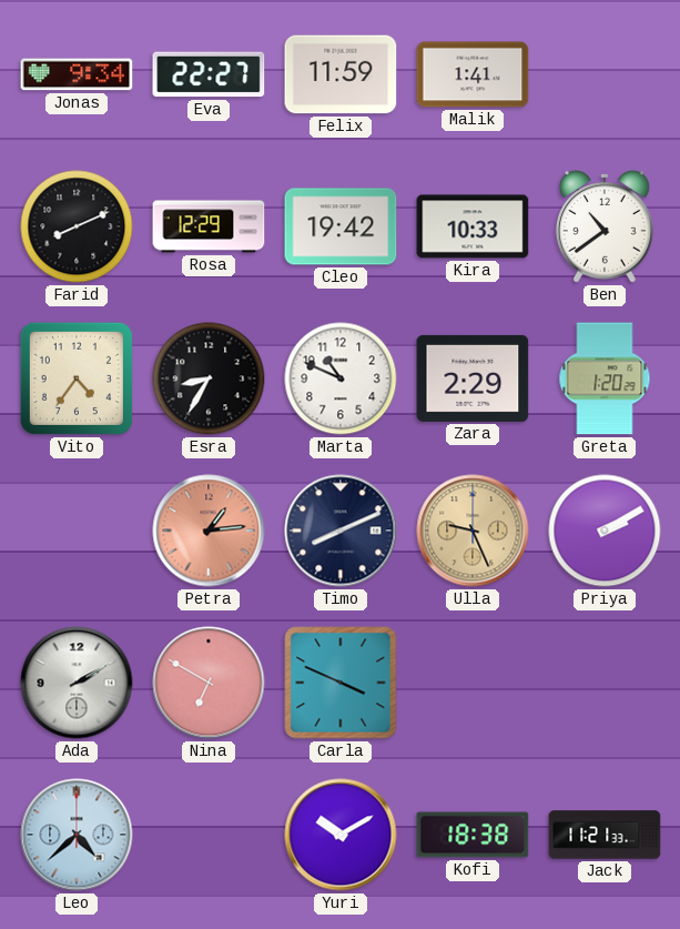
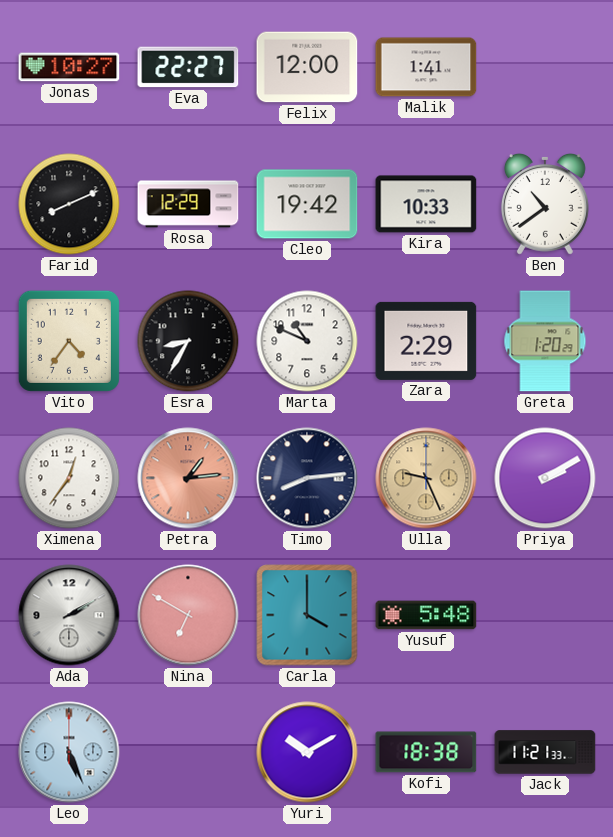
Jonas: 9:34 -> 10:27 (69, 67)
Felix: 11:59 -> 12:00 (307, 67)
Ximena: none -> 12:36 (69, 478)
Timo: 8:11 -> 8:14 (307, 478)
Carla: 3:49 -> 4:00 (307, 615)
Yusuf: none -> 5:48 (426, 615)
Leo: 4:38 -> 5:26 (69, 752)
